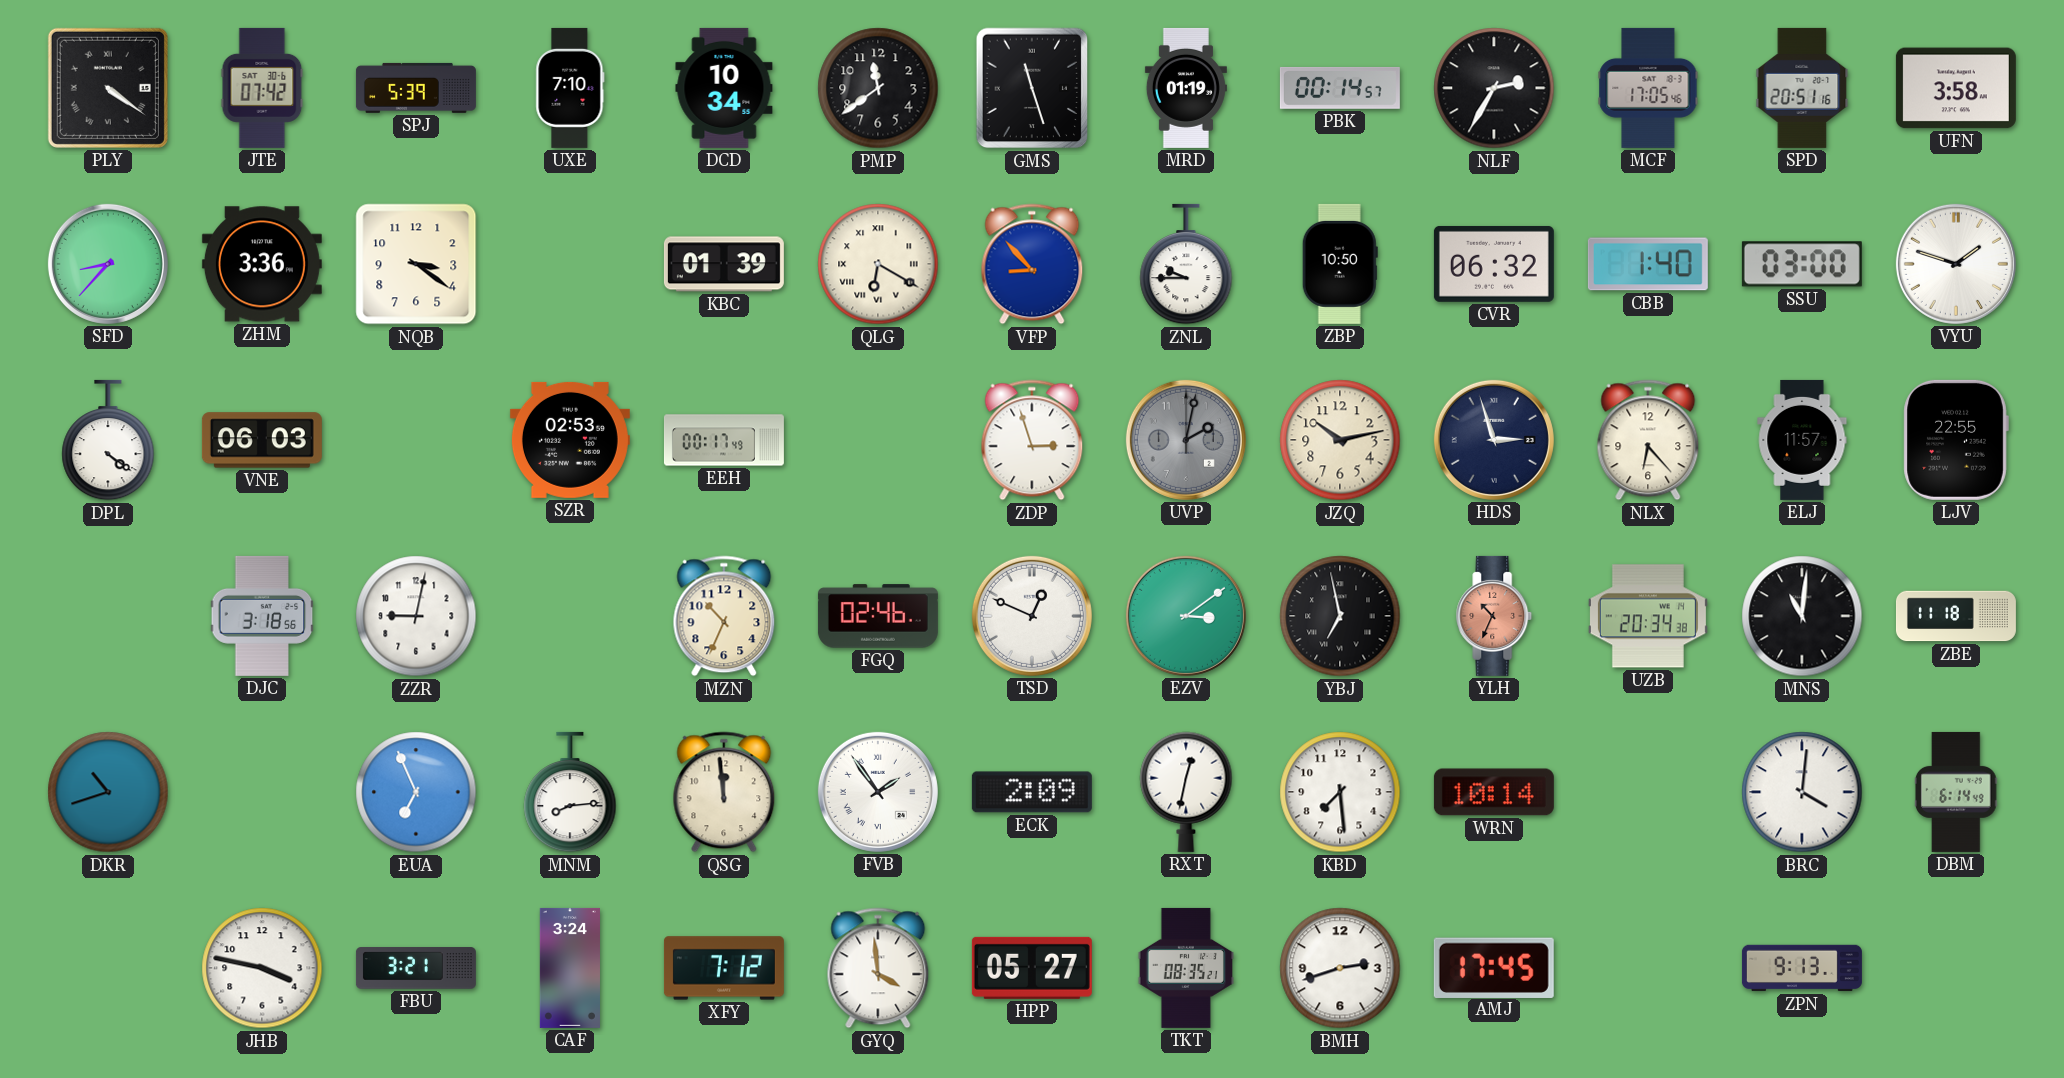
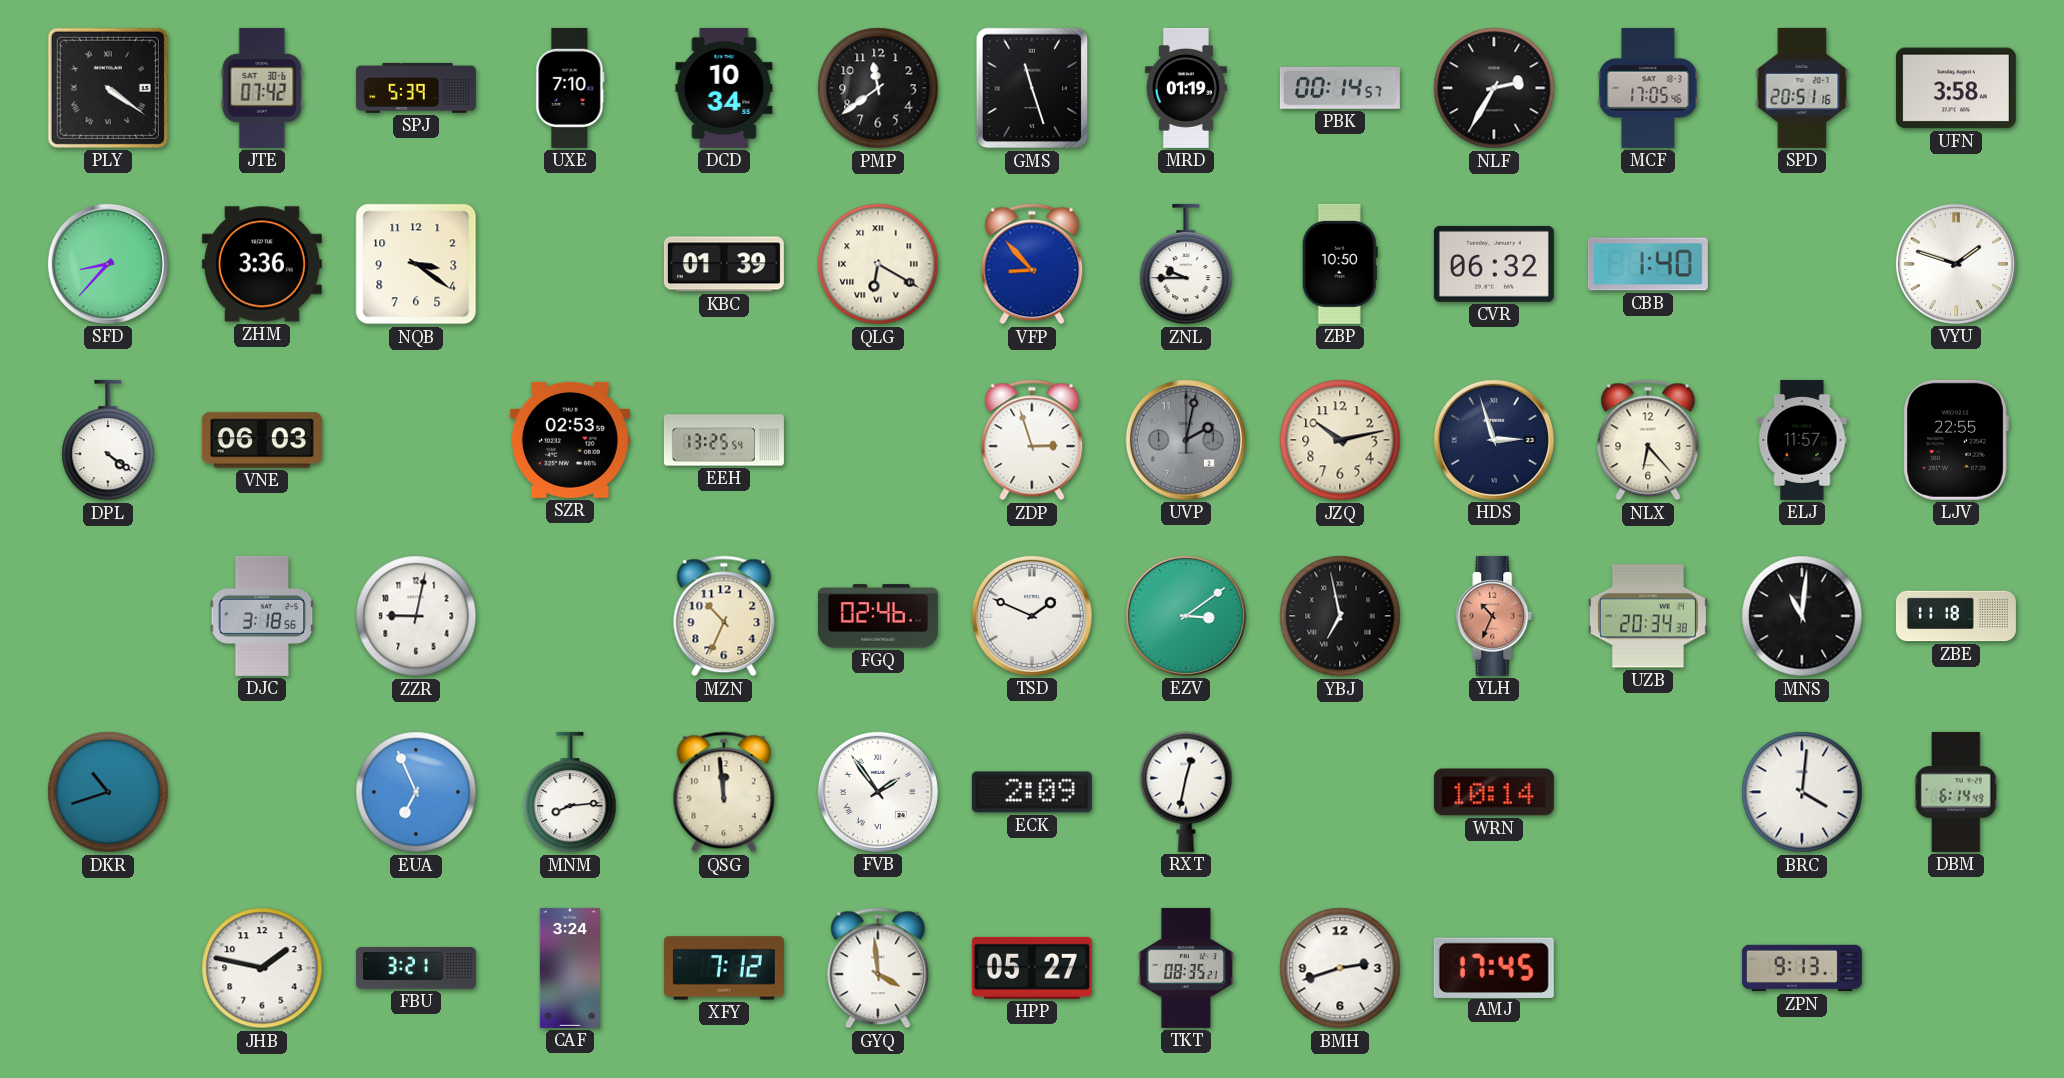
SSU: 03:00 -> none (1802, 264)
EEH: 00:17 -> 13:25 (724, 440)
TSD: 12:49 -> 1:49 (1032, 616)
KBD: 7:29 -> none (1340, 792)
JHB: 3:47 -> 1:47 (262, 968)
